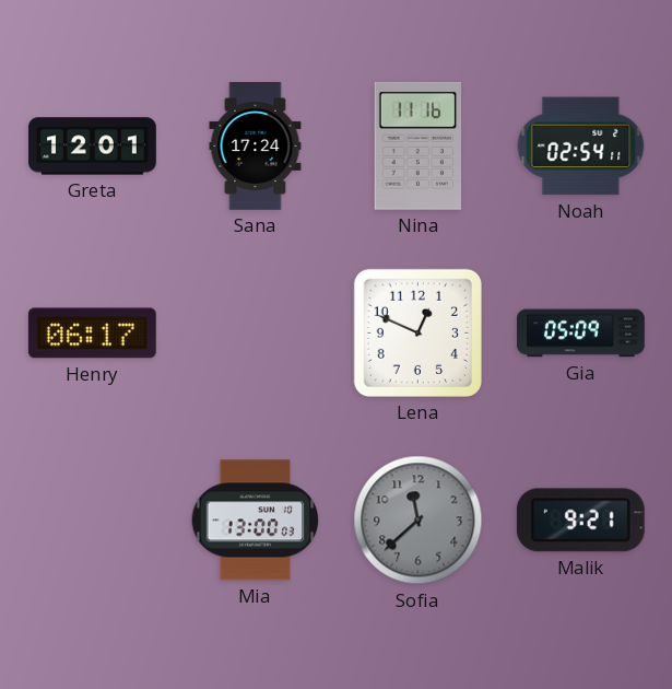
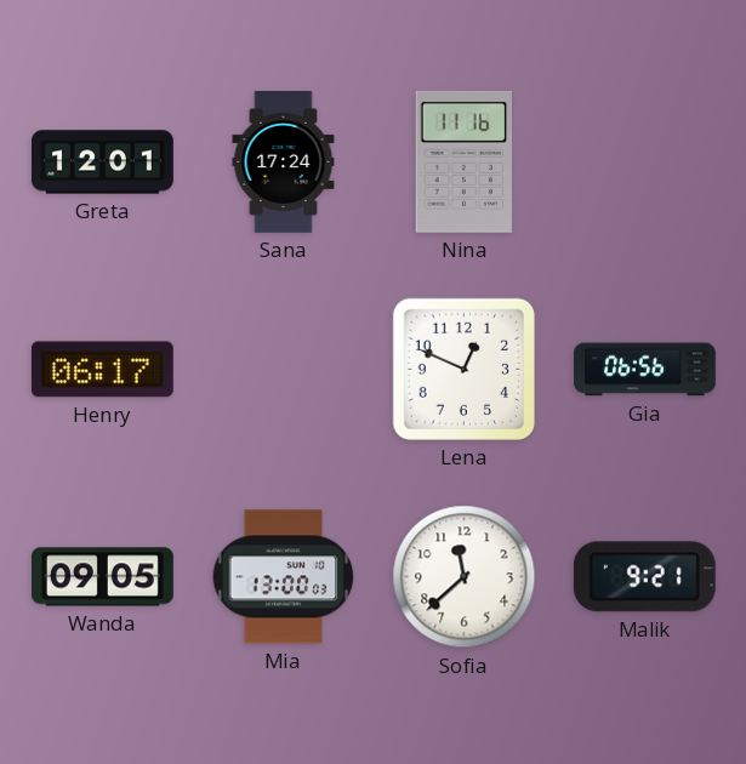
Noah: 02:54 -> none (581, 147)
Gia: 05:09 -> 06:56 (645, 370)
Wanda: none -> 09:05 (103, 577)
Sofia dial: grey -> white (465, 577)
